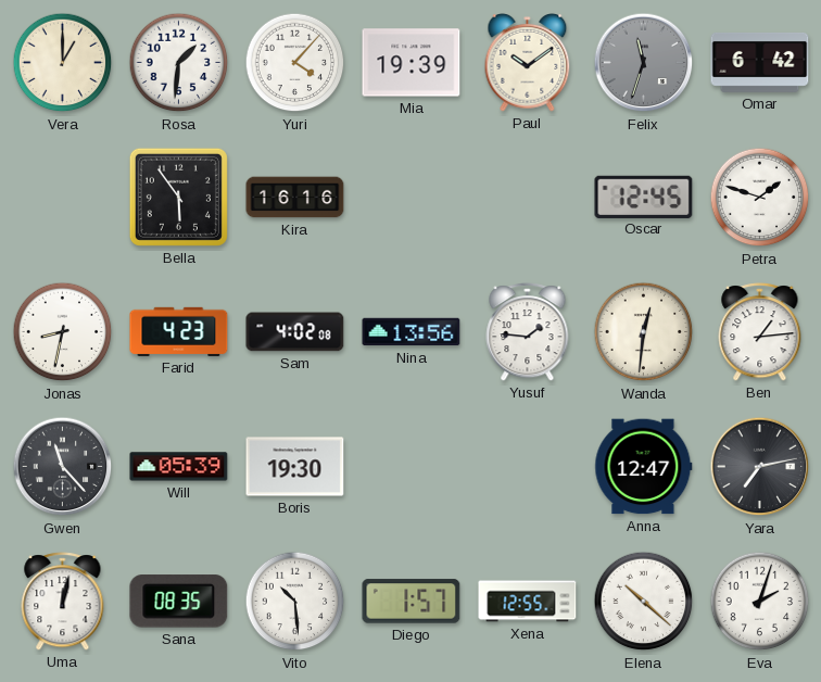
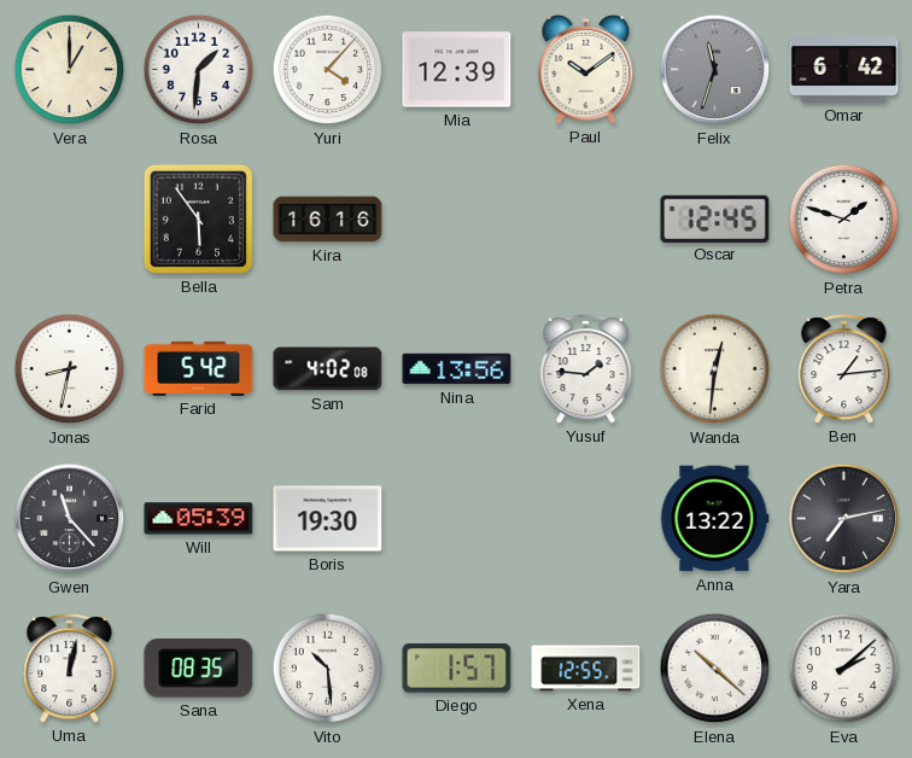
Mia: 19:39 -> 12:39 (457, 70)
Farid: 4:23 -> 5:42 (199, 368)
Anna: 12:47 -> 13:22 (715, 519)
Eva: 2:03 -> 2:08 (844, 669)
